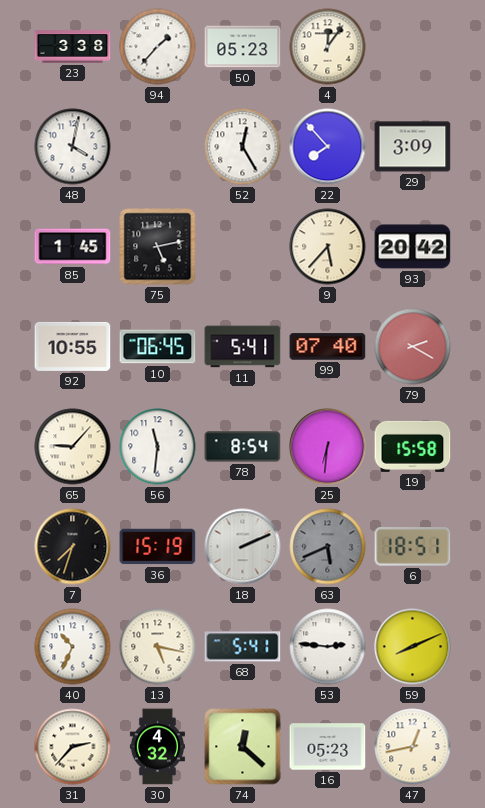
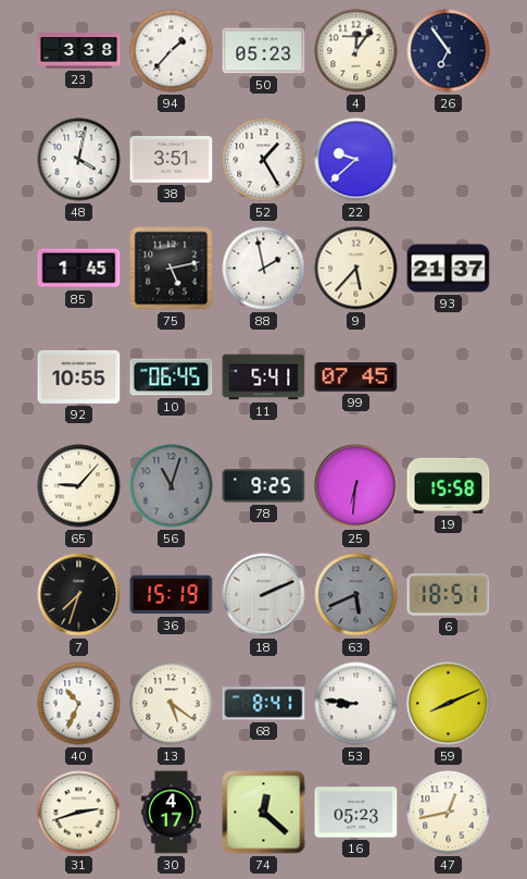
26: none -> 6:54 (449, 51)
38: none -> 3:51 (172, 159)
52: 12:25 -> 1:25 (264, 160)
22: 7:53 -> 9:38 (356, 160)
29: 3:09 -> none (413, 147)
88: none -> 1:58 (264, 269)
93: 20:42 -> 21:37 (449, 269)
99: 07:40 -> 07:45 (356, 377)
79: 2:20 -> none (413, 347)
56: 11:31 -> 11:03 (172, 486)
56 dial: white -> grey (172, 486)
78: 8:54 -> 9:25 (264, 486)
13: 5:17 -> 5:21 (172, 704)
68: 5:41 -> 8:41 (264, 704)
53: 2:46 -> 8:46 (356, 704)
31: 2:37 -> 2:42 (79, 813)
30: 4:32 -> 4:17 (171, 813)
